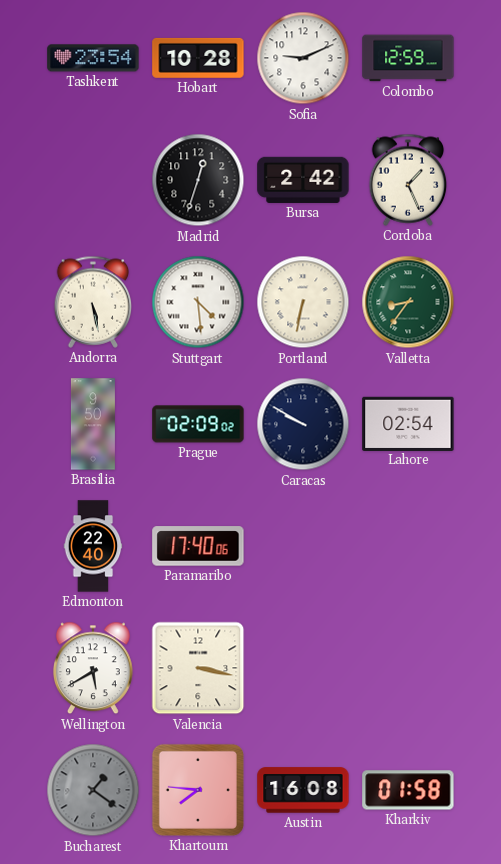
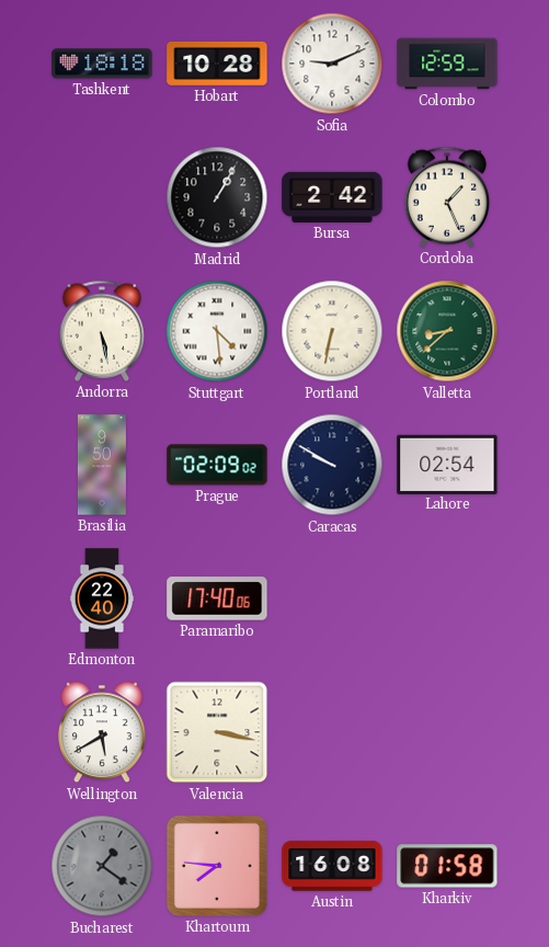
Tashkent: 23:54 -> 18:18 (102, 64)
Madrid: 12:33 -> 1:05 (217, 197)
Valletta: 8:36 -> 8:38 (447, 331)
